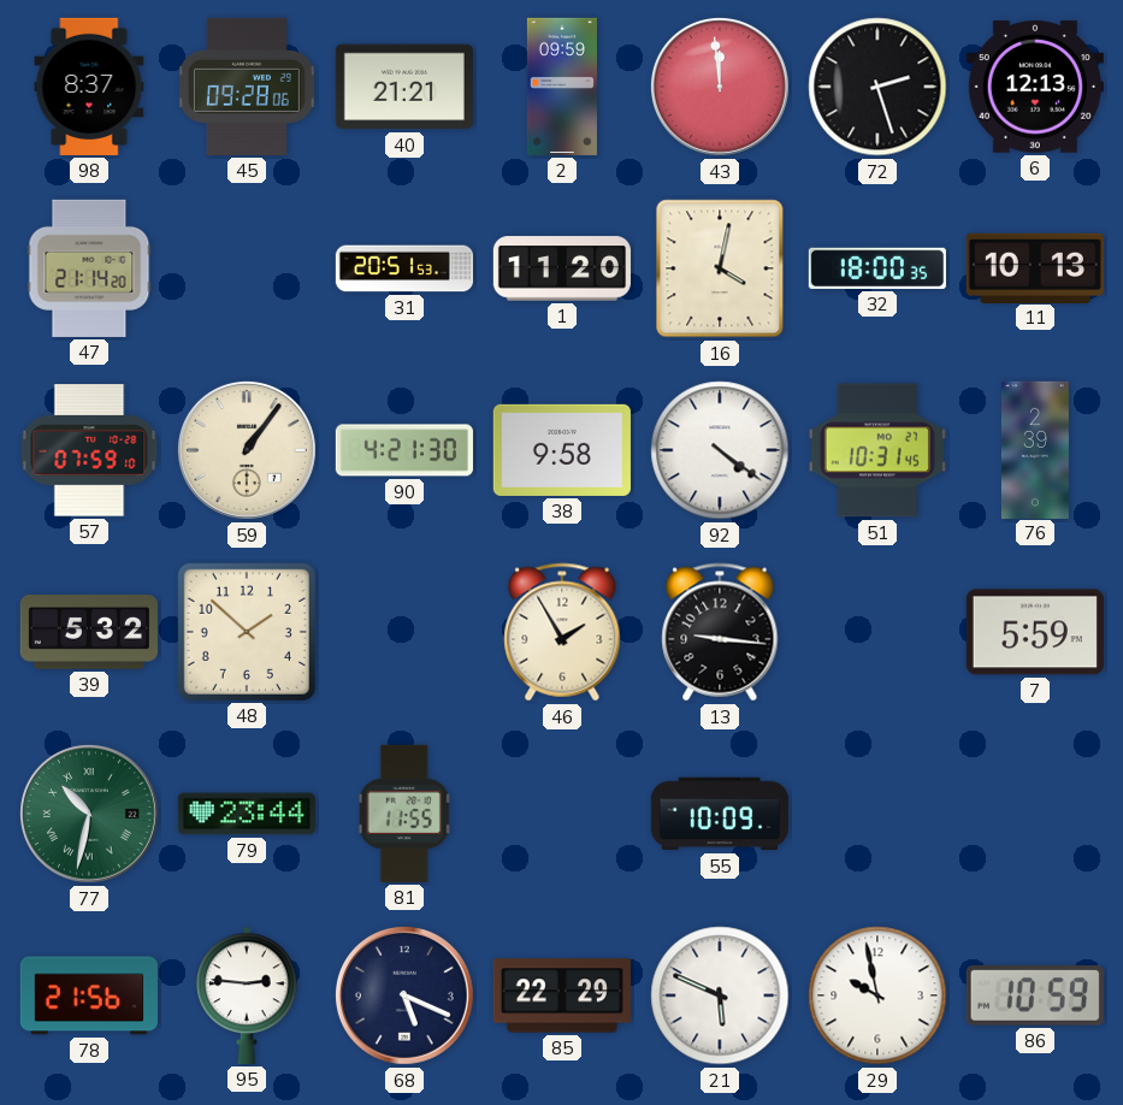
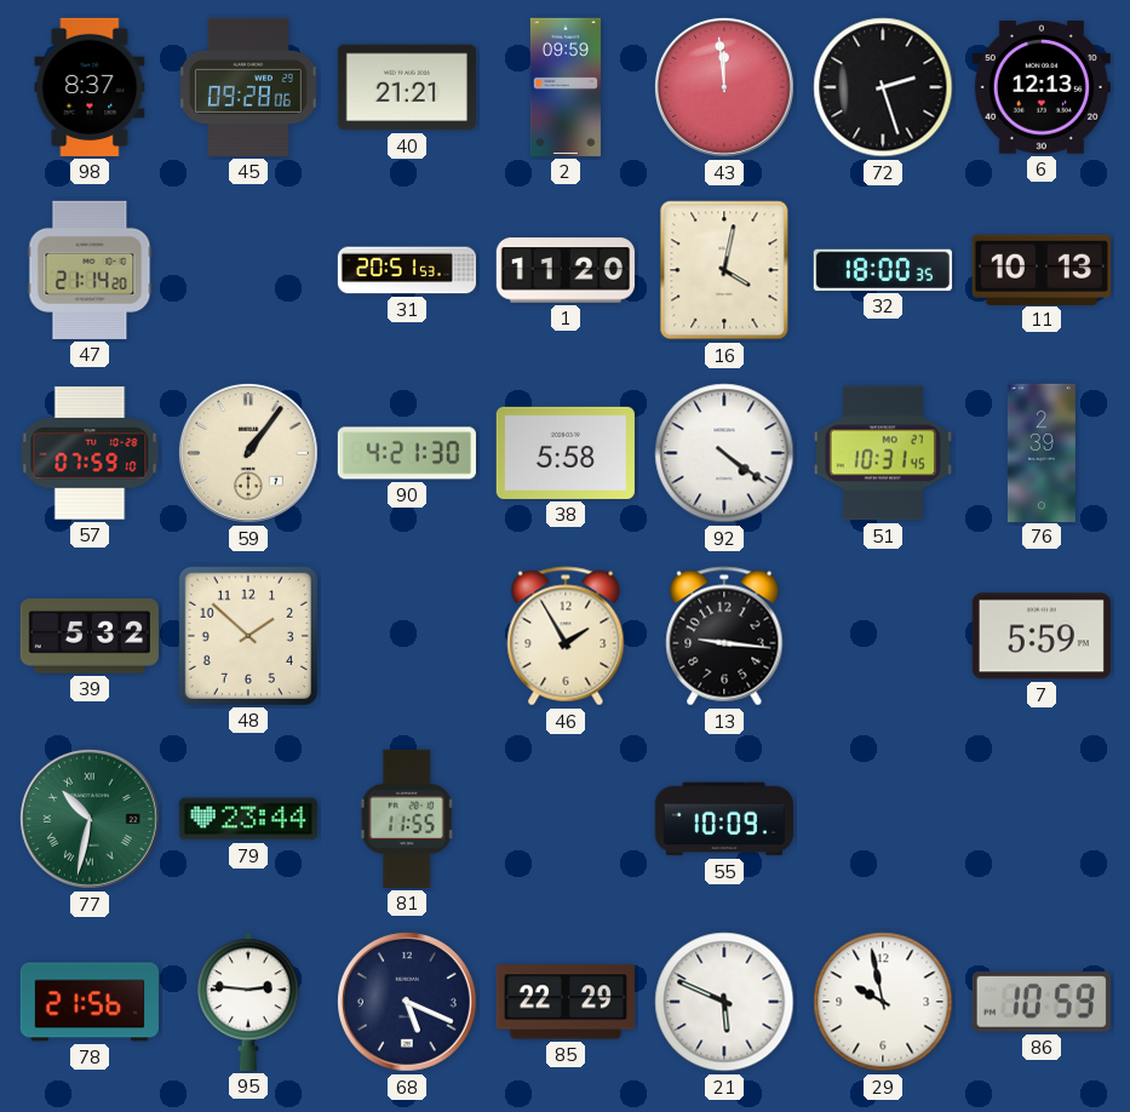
38: 9:58 -> 5:58 (566, 453)
